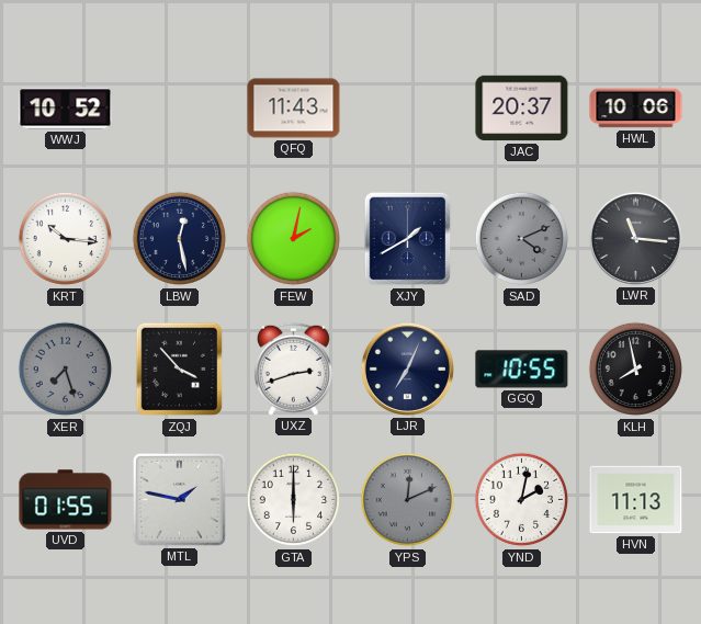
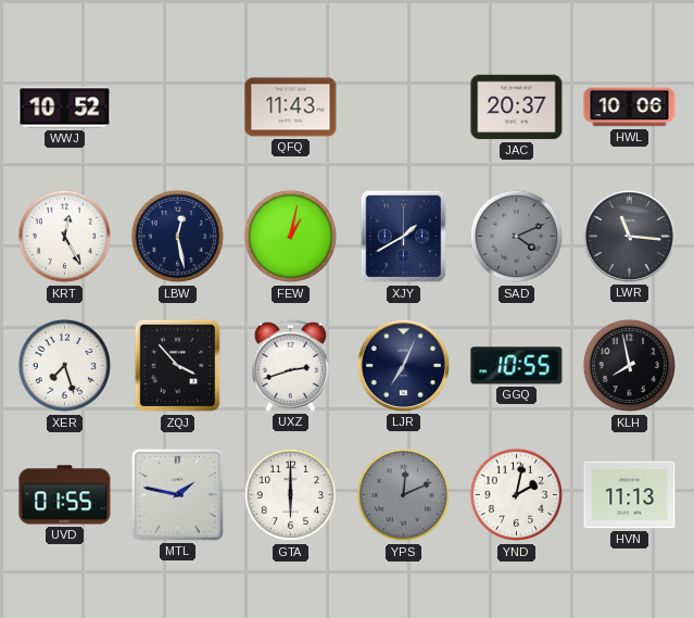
KRT: 10:16 -> 12:25 (65, 237)
FEW: 2:02 -> 1:02 (291, 237)
XER dial: grey -> white (65, 366)
